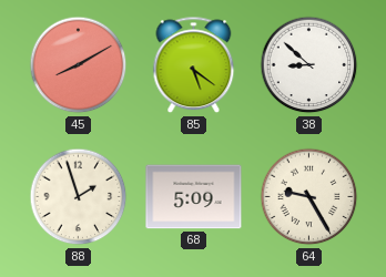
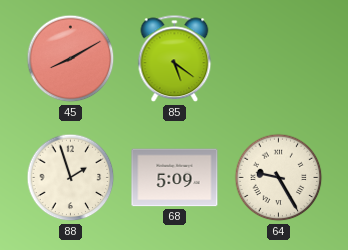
38: 8:52 -> none (309, 65)
